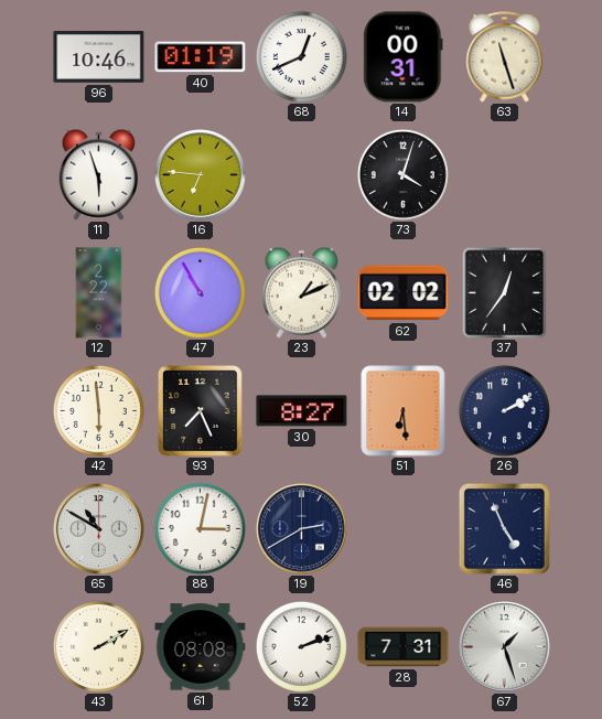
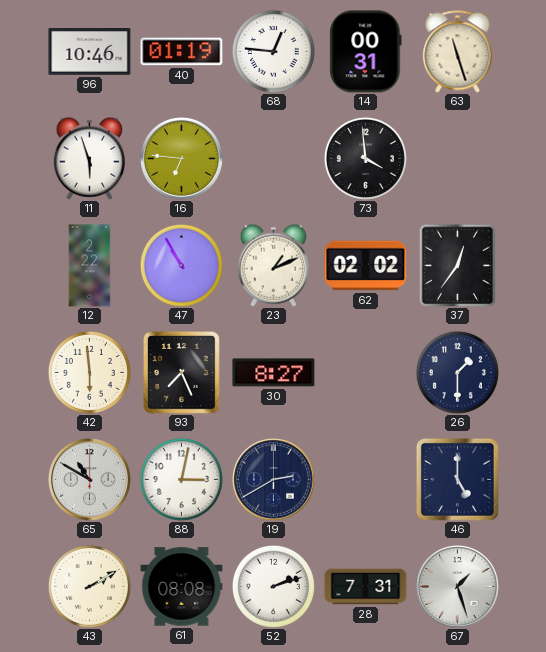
68: 12:41 -> 12:46 (273, 51)
73: 4:03 -> 3:59 (365, 158)
51: 6:29 -> none (404, 411)
26: 2:10 -> 1:30 (457, 372)
46: 4:56 -> 5:00 (457, 479)
